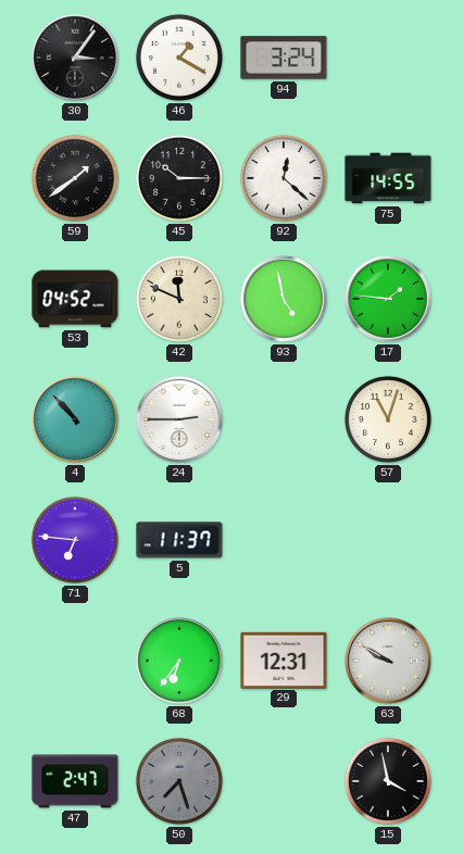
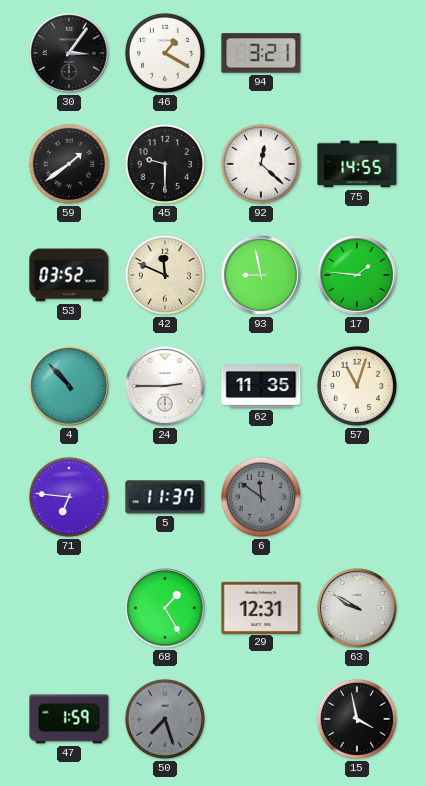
94: 3:24 -> 3:21 (261, 53)
45: 10:15 -> 9:30 (165, 164)
53: 04:52 -> 03:52 (69, 275)
93: 4:58 -> 8:58 (262, 276)
62: none -> 11:35 (261, 386)
6: none -> 11:51 (261, 497)
68: 6:36 -> 1:25 (166, 609)
47: 2:47 -> 1:59 (69, 719)
